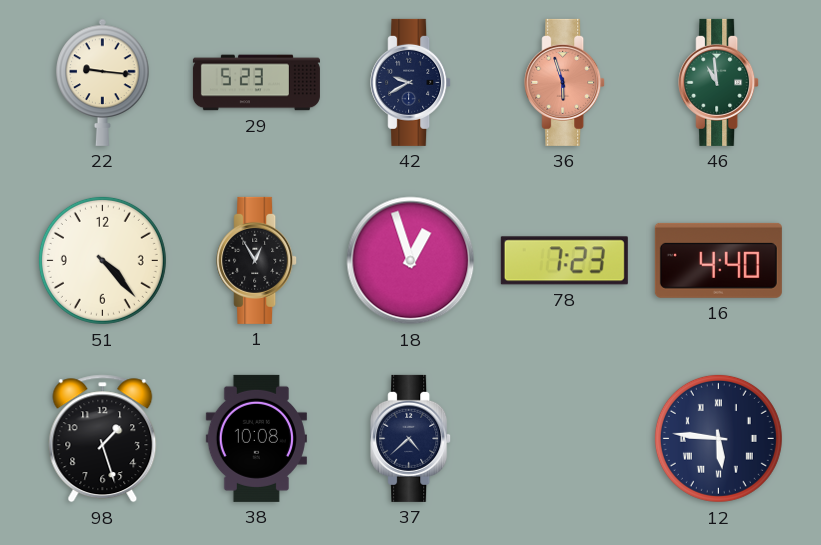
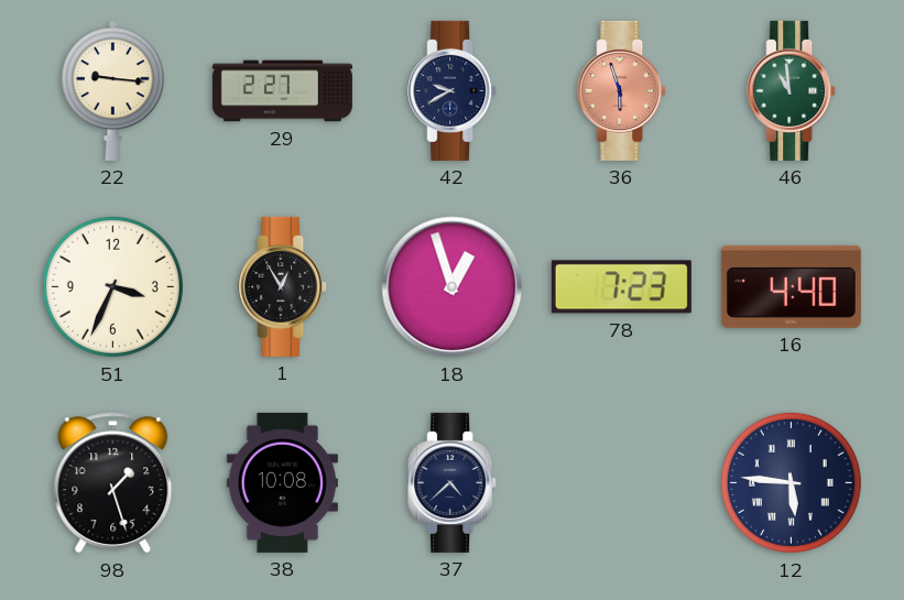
29: 5:23 -> 2:27 (282, 91)
51: 4:23 -> 3:34 (112, 286)
